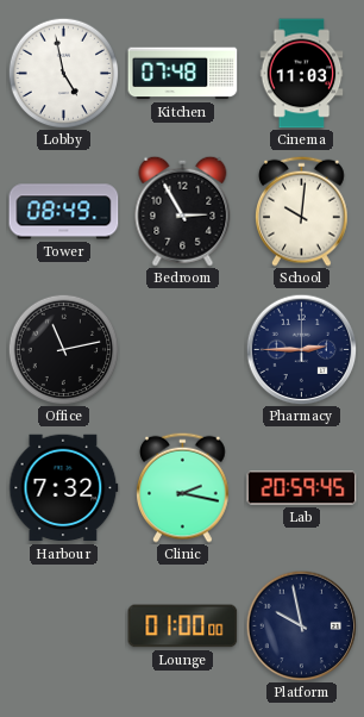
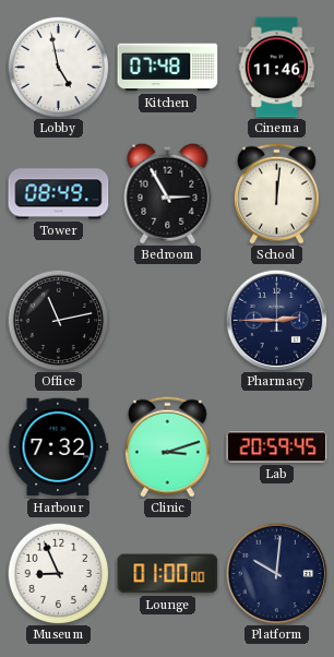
Cinema: 11:03 -> 11:46 (277, 68)
School: 10:01 -> 12:01 (277, 193)
Clinic: 2:17 -> 3:12 (168, 446)
Museum: none -> 8:56 (58, 573)
Platform: 9:58 -> 10:01 (276, 573)
